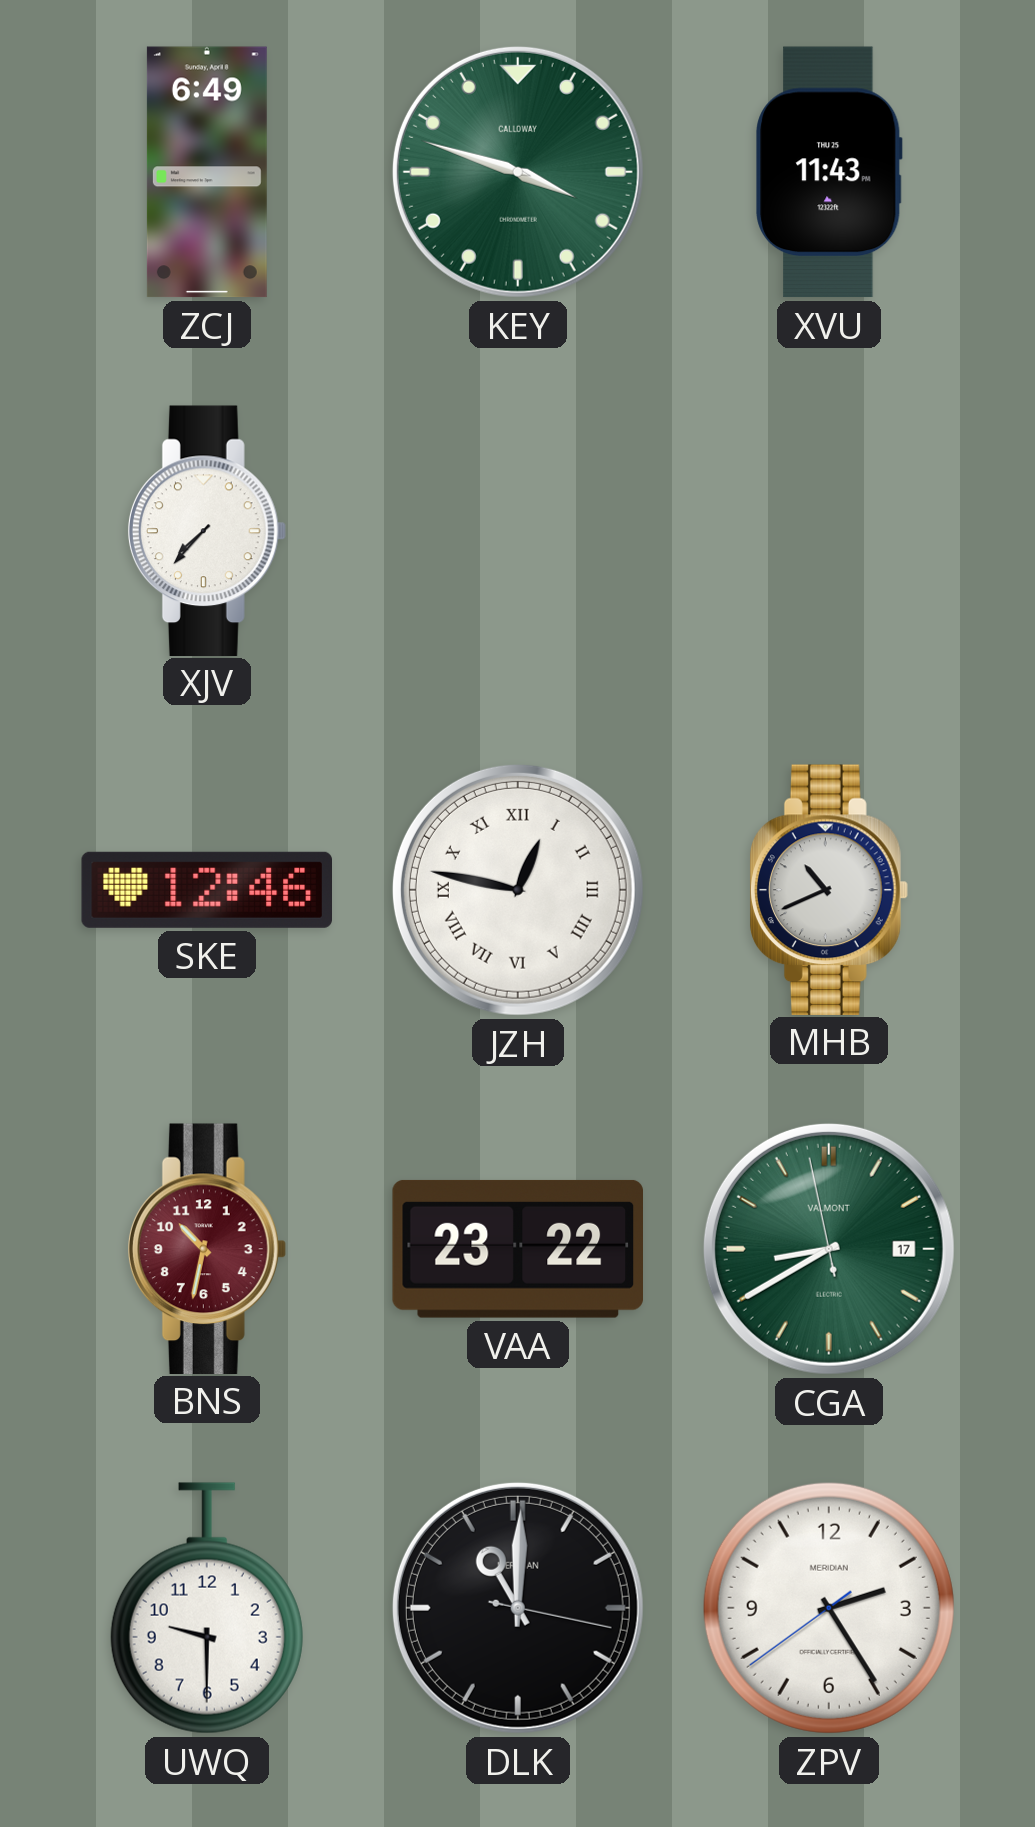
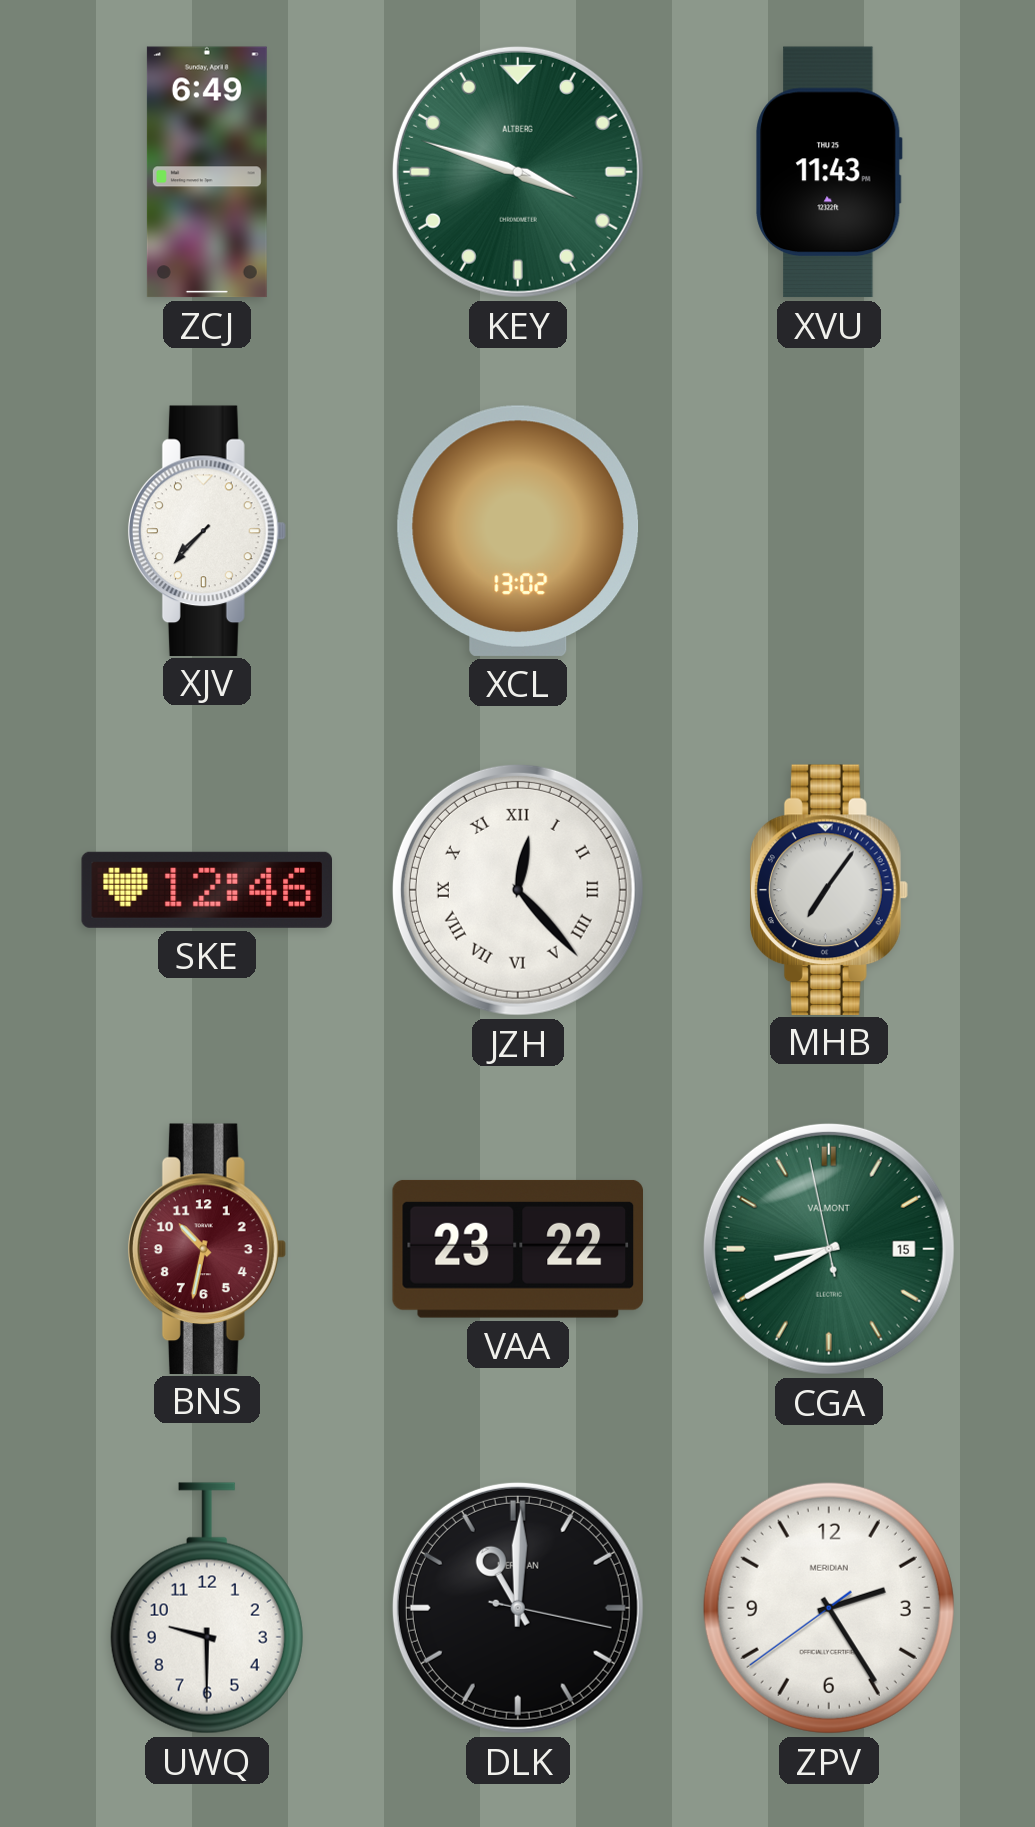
KEY brand: CALLOWAY -> ALTBERG (518, 172)
XCL: none -> 13:02 (518, 531)
JZH: 12:47 -> 12:23 (518, 890)
MHB: 10:41 -> 7:06 (829, 889)
CGA date: 17 -> 15 (829, 1249)
